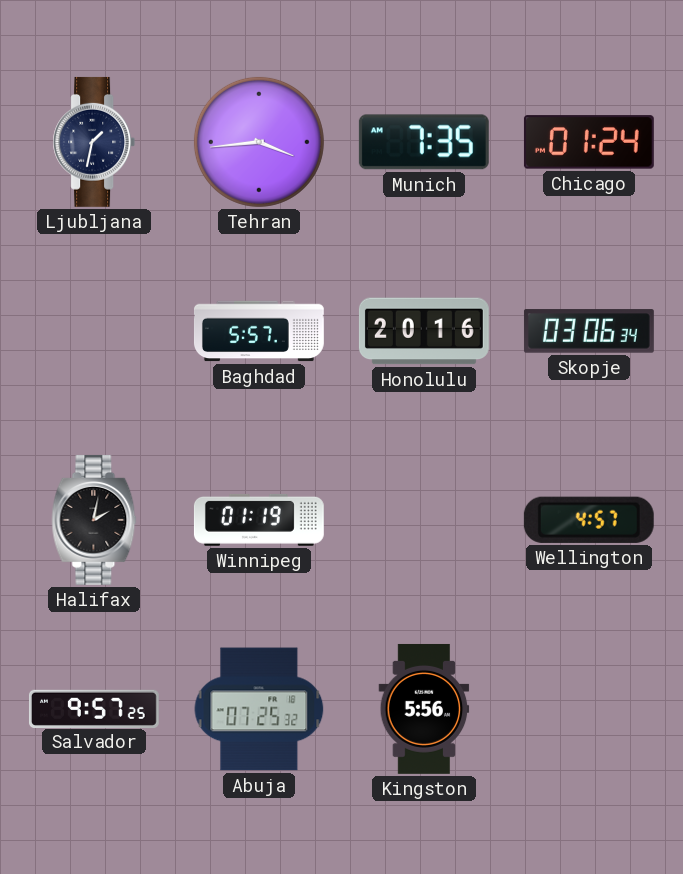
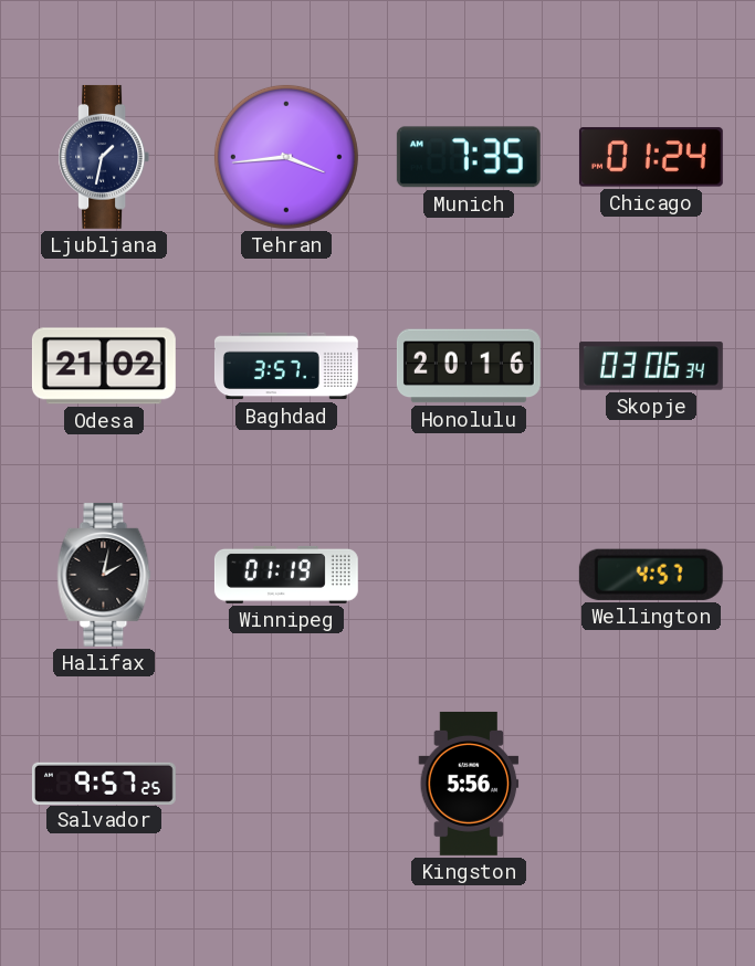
Odesa: none -> 21:02 (104, 366)
Baghdad: 5:57 -> 3:57 (286, 366)
Abuja: 07:25 -> none (259, 709)
